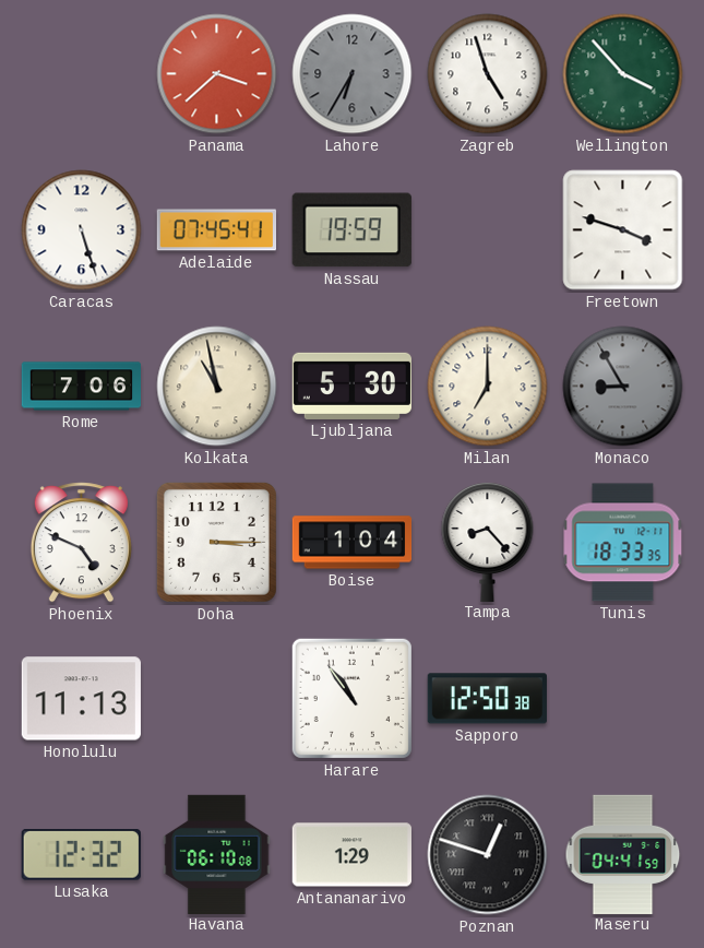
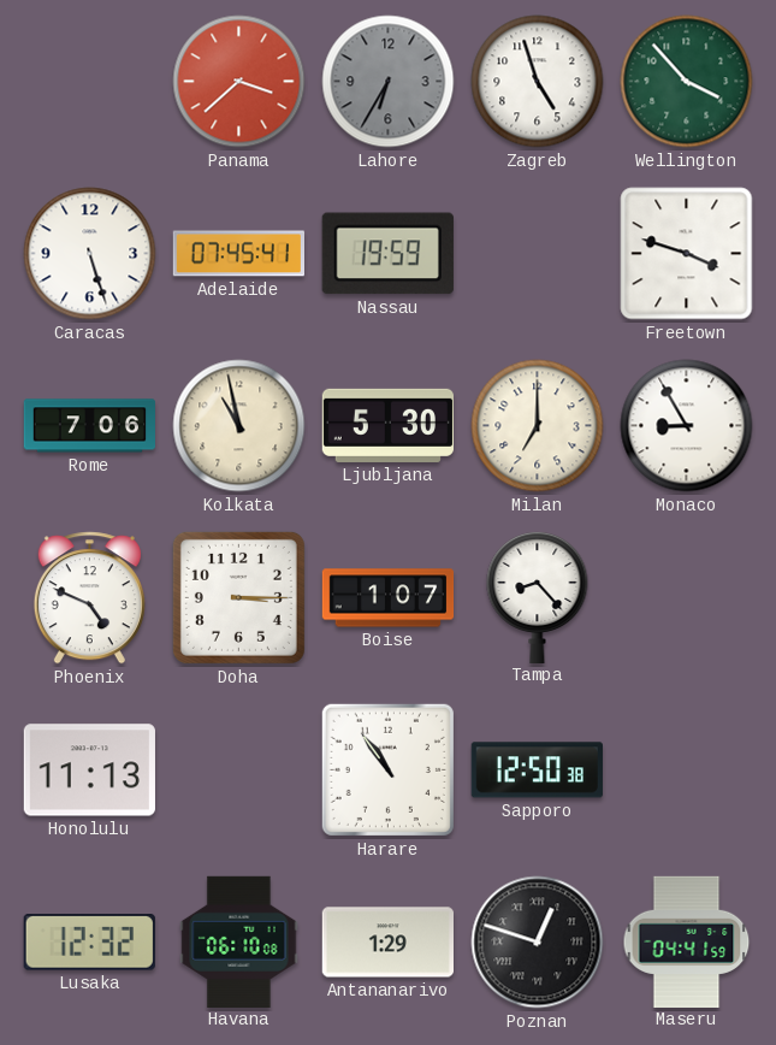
Monaco dial: grey -> white (687, 426)
Boise: 1:04 -> 1:07 (389, 598)
Tunis: 18:33 -> none (623, 543)
